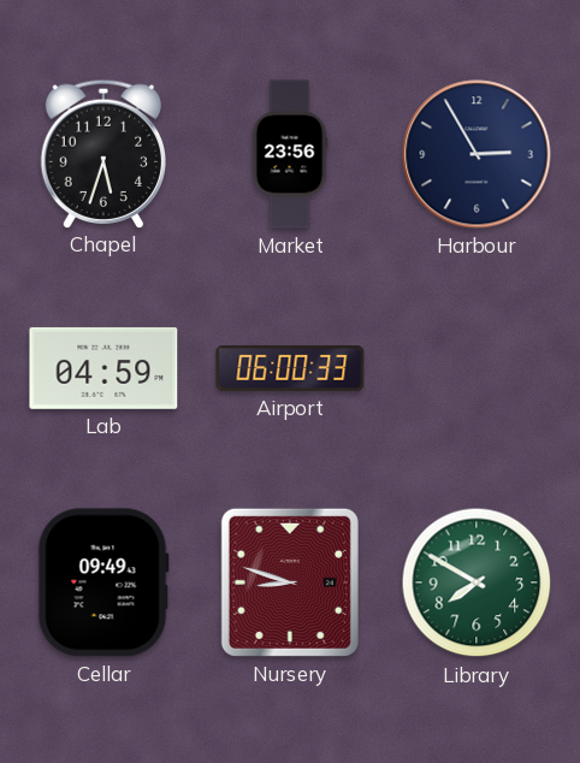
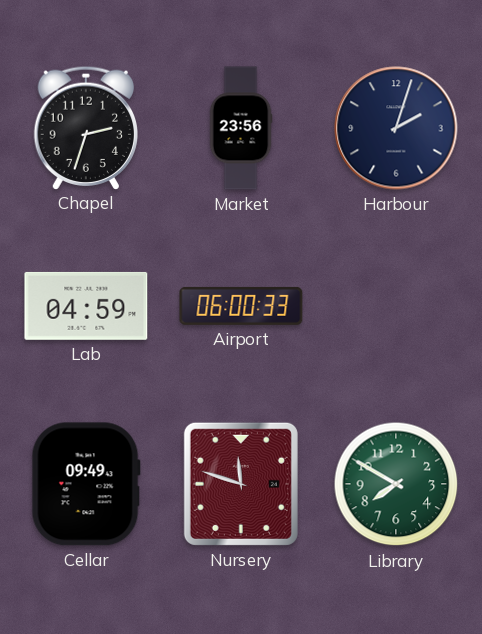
Chapel: 5:33 -> 2:33 (85, 127)
Harbour: 2:55 -> 2:03 (396, 128)
Nursery: 8:48 -> 11:48 (241, 484)
